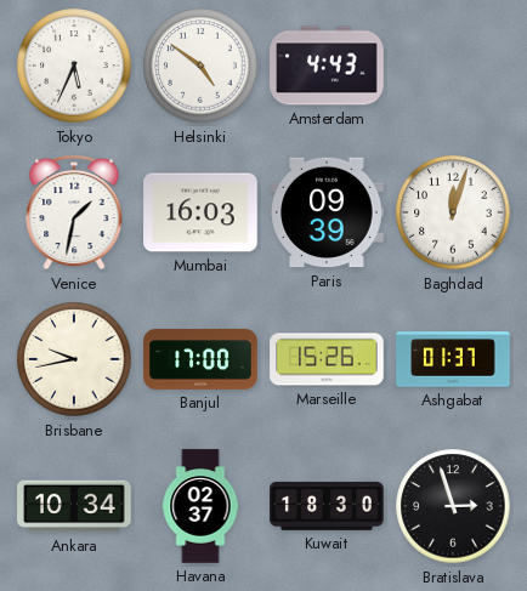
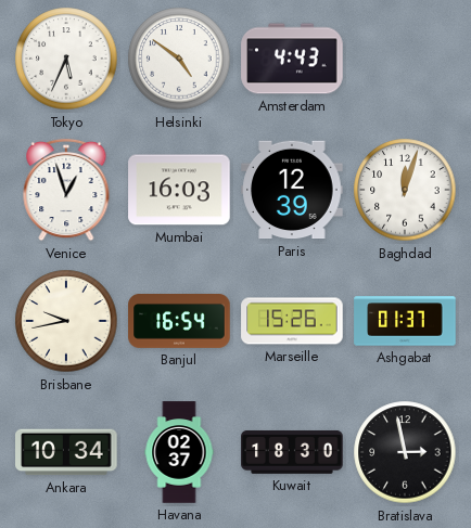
Venice: 1:32 -> 12:57 (66, 190)
Paris: 09:39 -> 12:39 (292, 190)
Banjul: 17:00 -> 16:54 (179, 322)
Bratislava: 2:57 -> 2:58 (405, 452)
